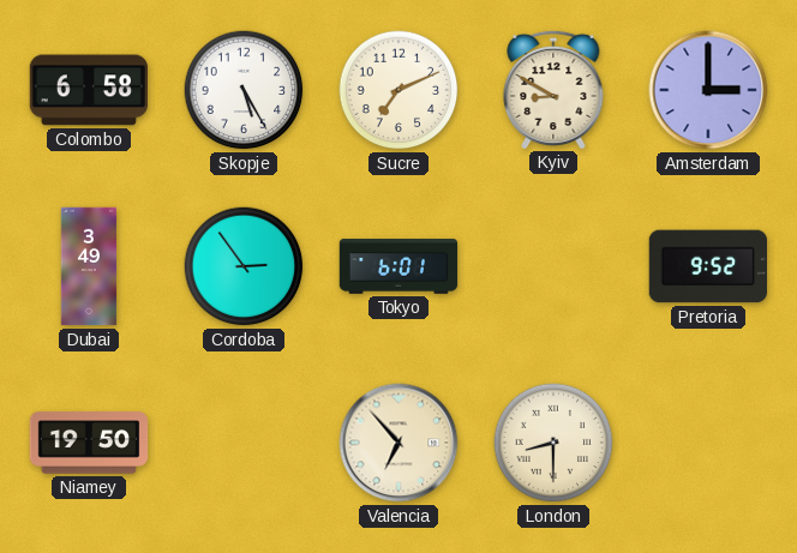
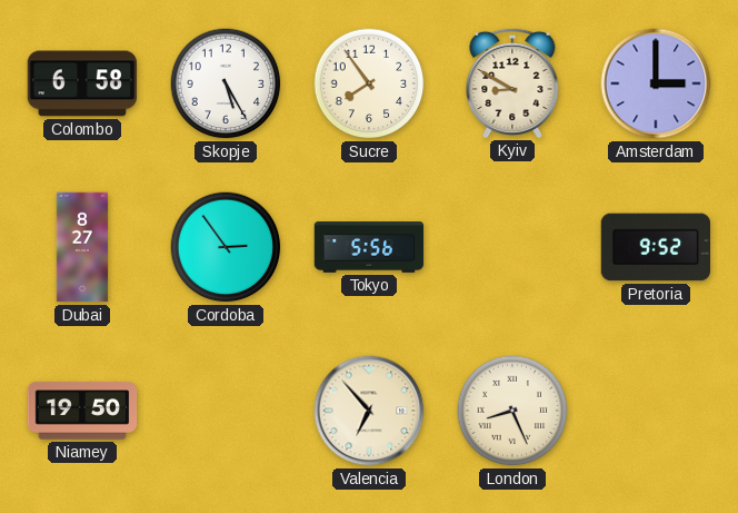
Sucre: 7:11 -> 7:54 (369, 83)
Dubai: 3:49 -> 8:27 (82, 247)
Tokyo: 6:01 -> 5:56 (369, 247)
London: 8:30 -> 8:26 (512, 411)
